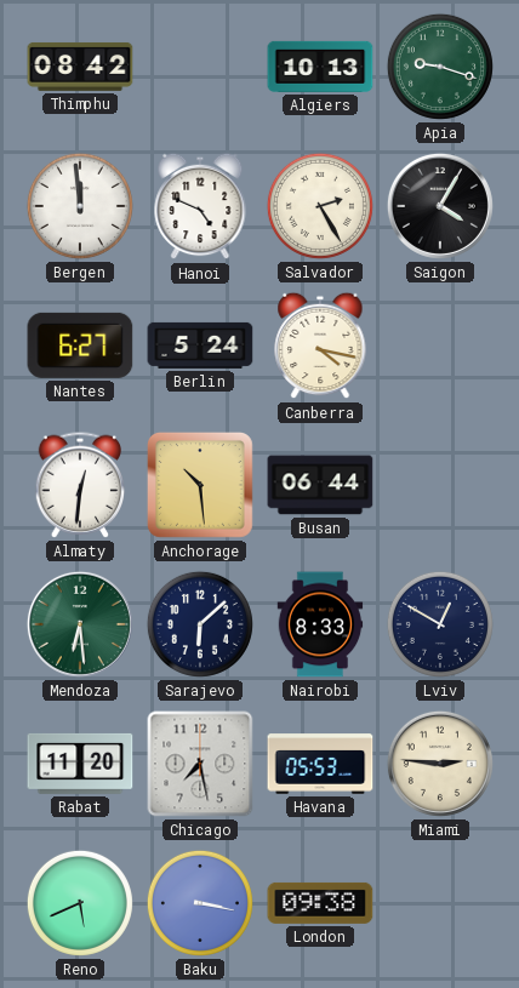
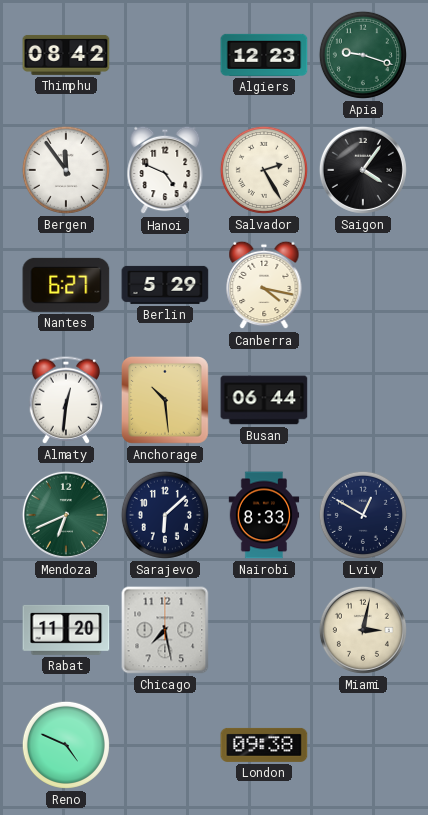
Algiers: 10:13 -> 12:23 (264, 55)
Bergen: 11:59 -> 11:54 (66, 170)
Saigon: 4:05 -> 4:06 (363, 170)
Berlin: 5:24 -> 5:29 (165, 285)
Mendoza: 6:29 -> 6:41 (66, 515)
Havana: 05:53 -> none (320, 764)
Miami: 2:46 -> 3:02 (363, 630)
Reno: 5:41 -> 4:49 (66, 745)
Baku: 3:17 -> none (200, 903)
